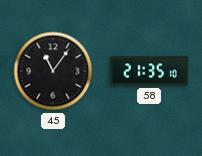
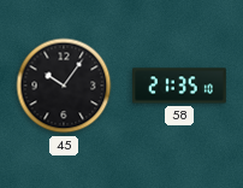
45: 11:06 -> 10:06 (64, 86)
